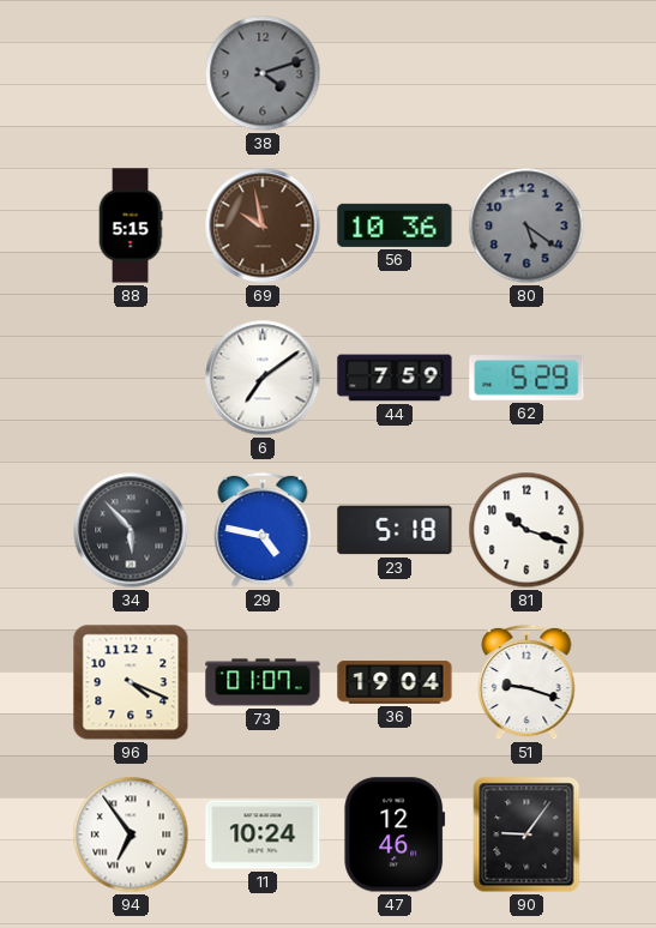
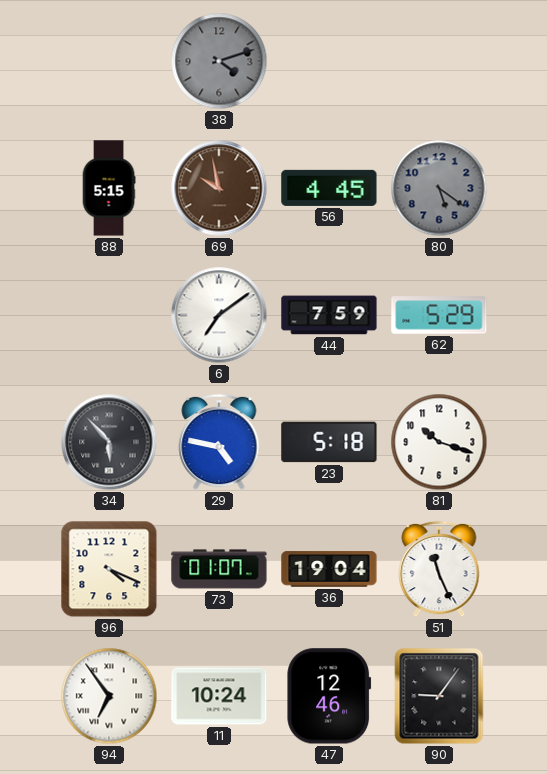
56: 10:36 -> 4:45 (329, 188)
51: 9:18 -> 11:26 (439, 569)
